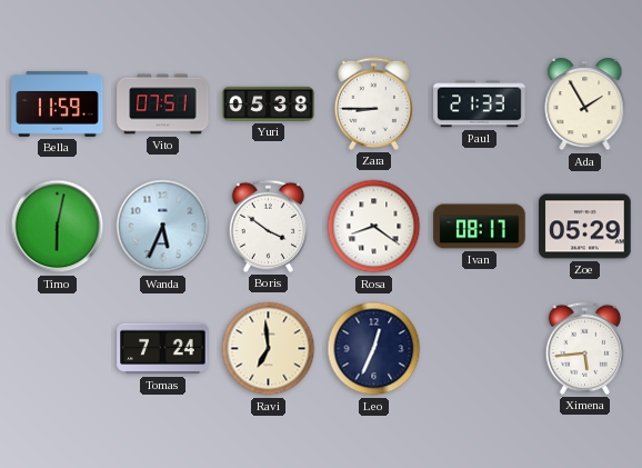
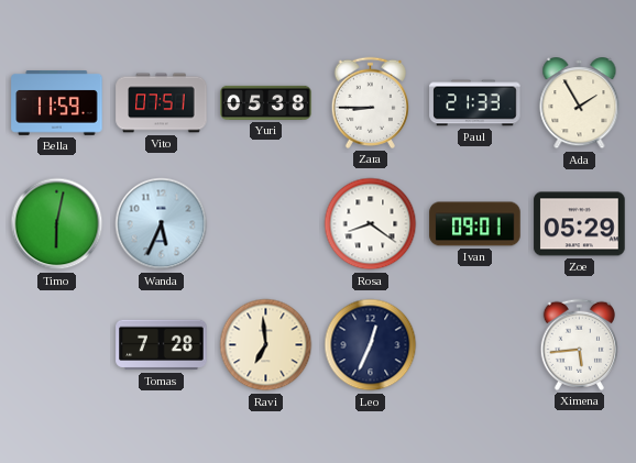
Boris: 3:51 -> none (268, 226)
Ivan: 08:17 -> 09:01 (475, 224)
Tomas: 7:24 -> 7:28 (162, 345)
